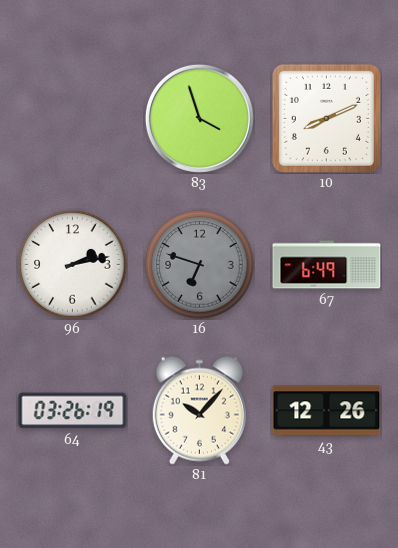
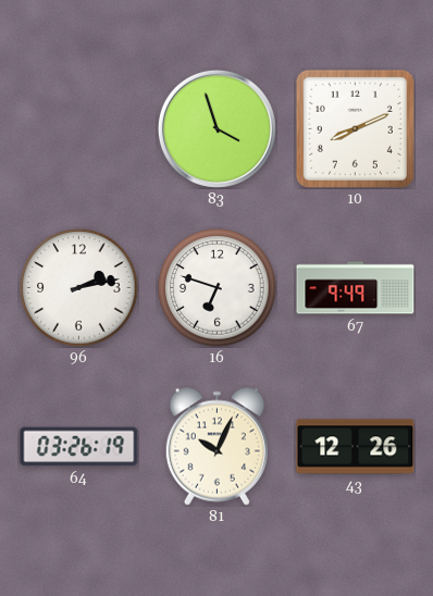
16 dial: grey -> white (218, 288)
67: 6:49 -> 9:49 (356, 288)
81: 10:07 -> 10:04 (216, 446)
